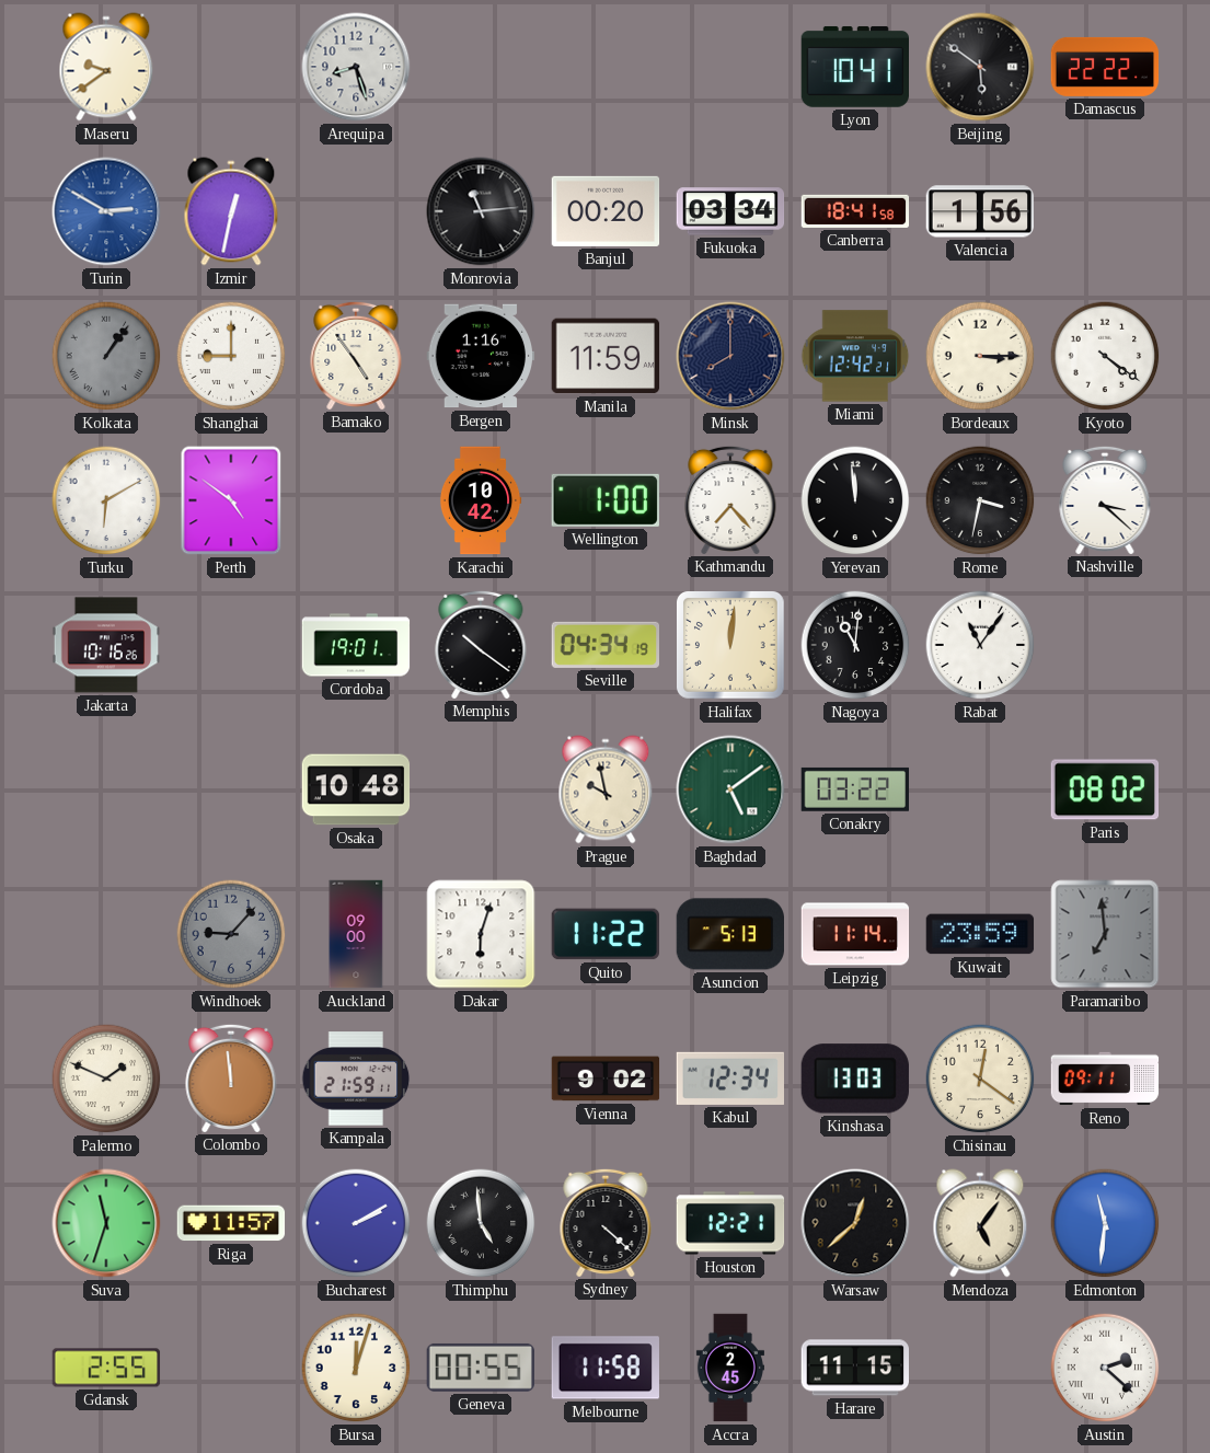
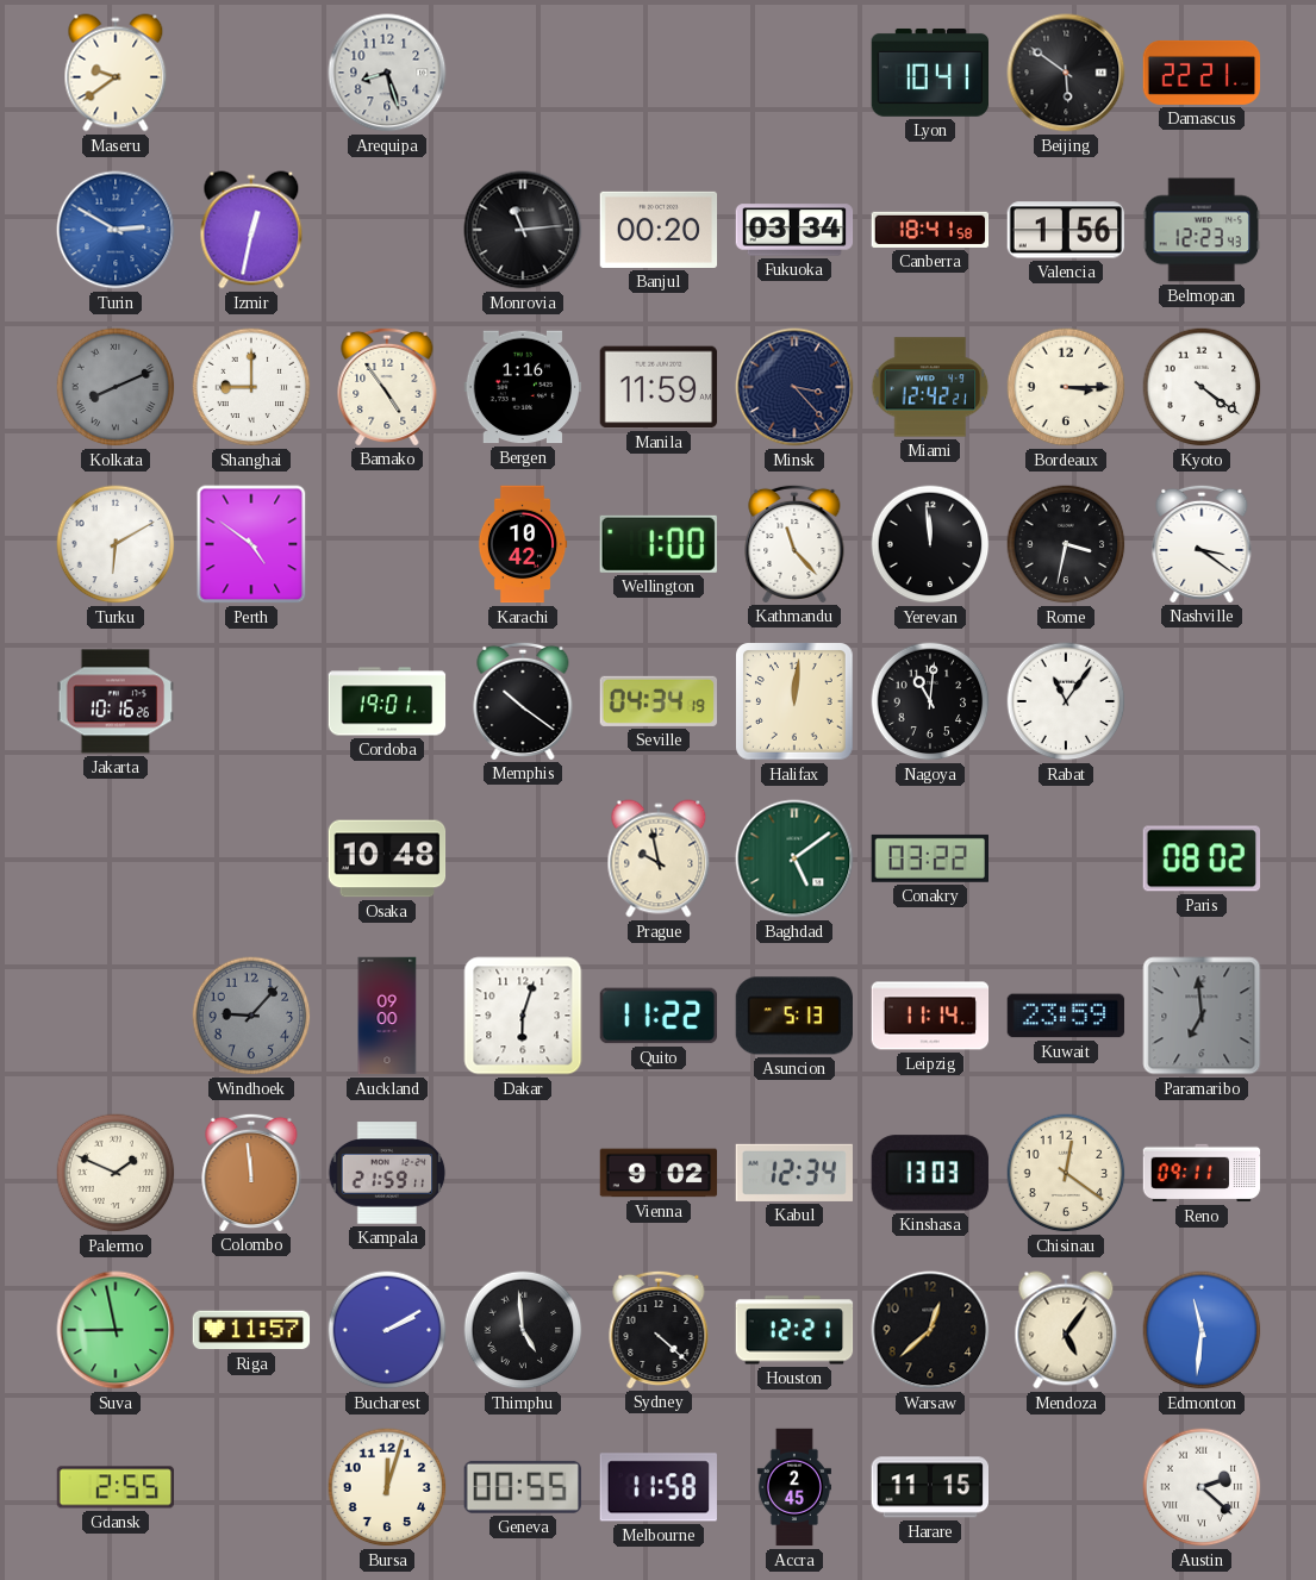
Damascus: 22:22 -> 22:21 (1202, 73)
Belmopan: none -> 12:23 (1202, 230)
Kolkata: 1:06 -> 8:11 (116, 387)
Minsk: 8:00 -> 3:23 (794, 387)
Kathmandu: 7:23 -> 11:23 (794, 543)
Nashville: 3:22 -> 3:21 (1202, 543)
Suva: 11:33 -> 8:58 (116, 1330)
